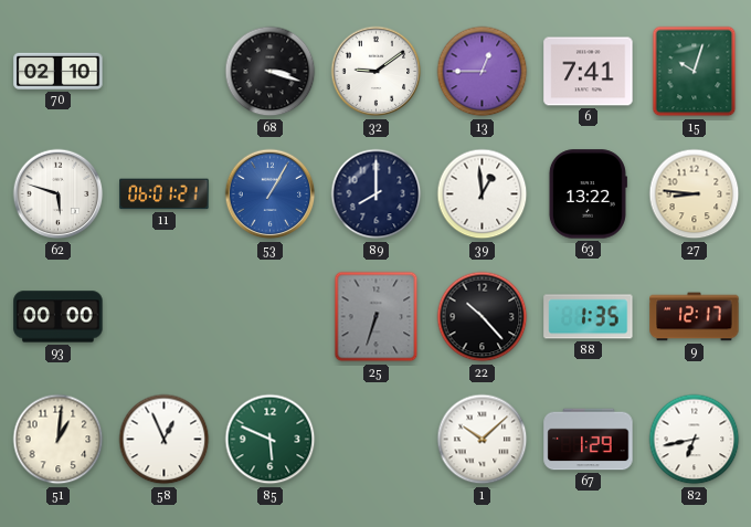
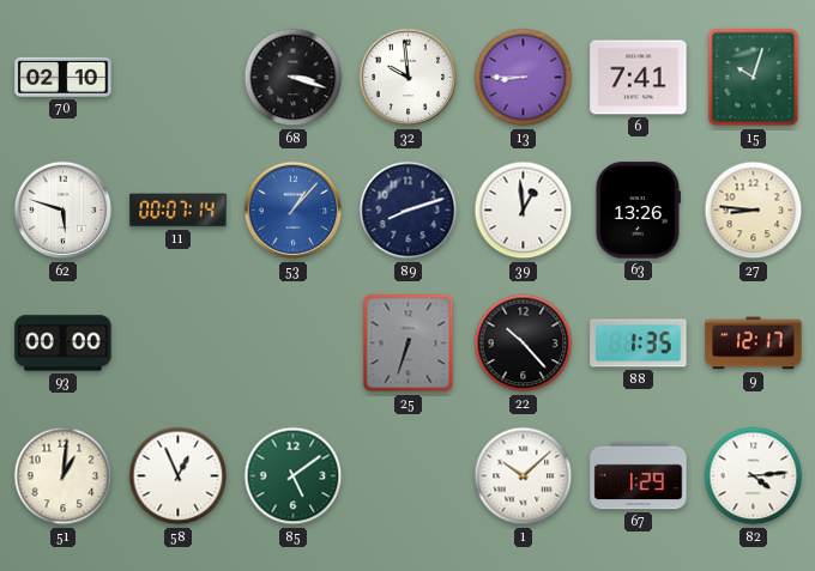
32: 9:09 -> 9:59 (409, 78)
13: 12:45 -> 8:45 (524, 78)
11: 06:01 -> 00:07 (179, 211)
53: 1:05 -> 1:07 (294, 211)
89: 8:00 -> 8:12 (409, 211)
63: 13:22 -> 13:26 (638, 211)
85: 5:49 -> 5:09 (294, 476)
82: 6:43 -> 4:14 (754, 476)
